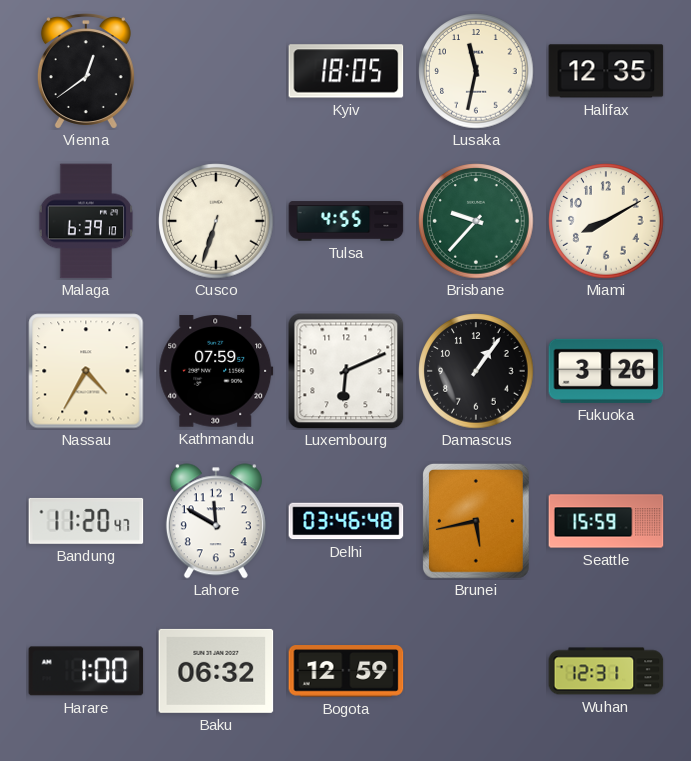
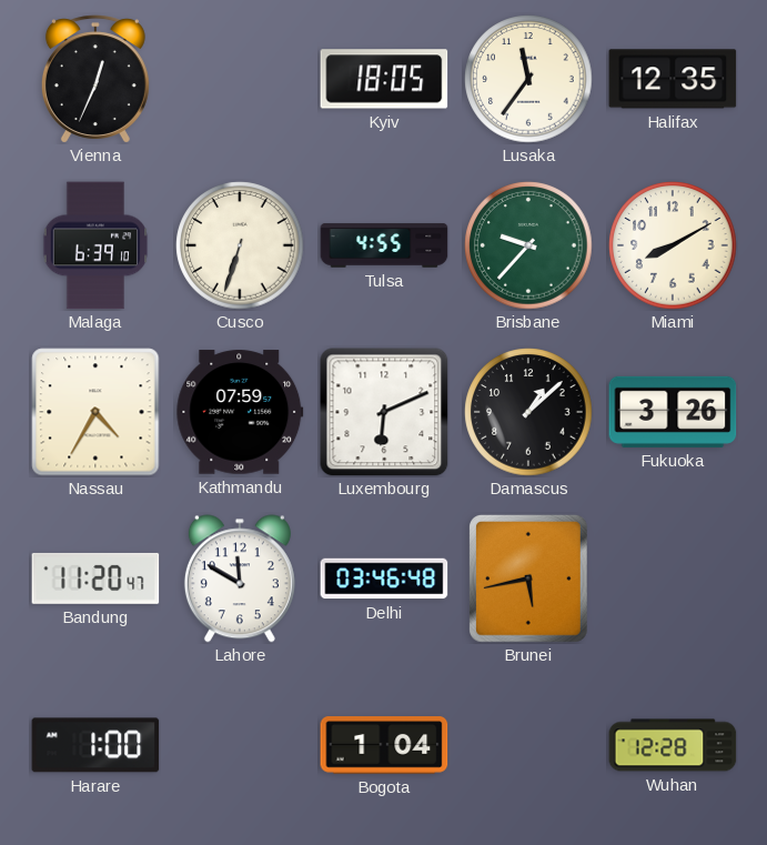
Vienna: 12:39 -> 12:34 (95, 79)
Lusaka: 11:32 -> 11:36 (528, 79)
Damascus: 1:06 -> 1:08 (528, 412)
Seattle: 15:59 -> none (606, 521)
Baku: 06:32 -> none (216, 671)
Bogota: 12:59 -> 1:04 (384, 745)
Wuhan: 12:31 -> 12:28 (673, 745)
